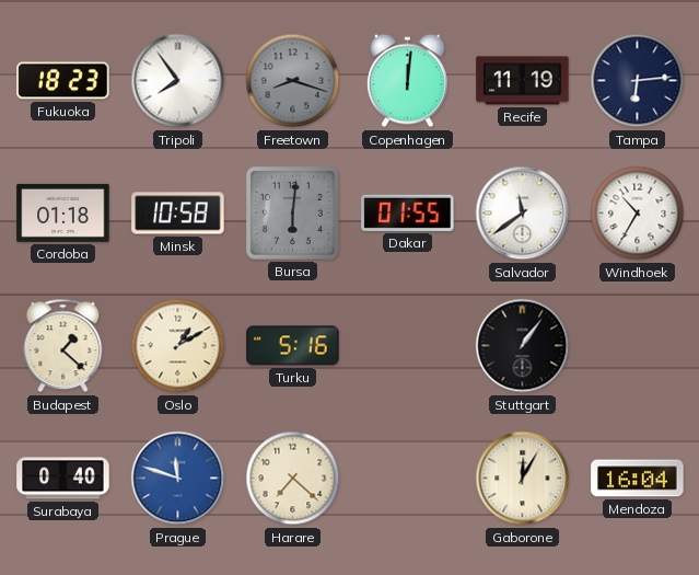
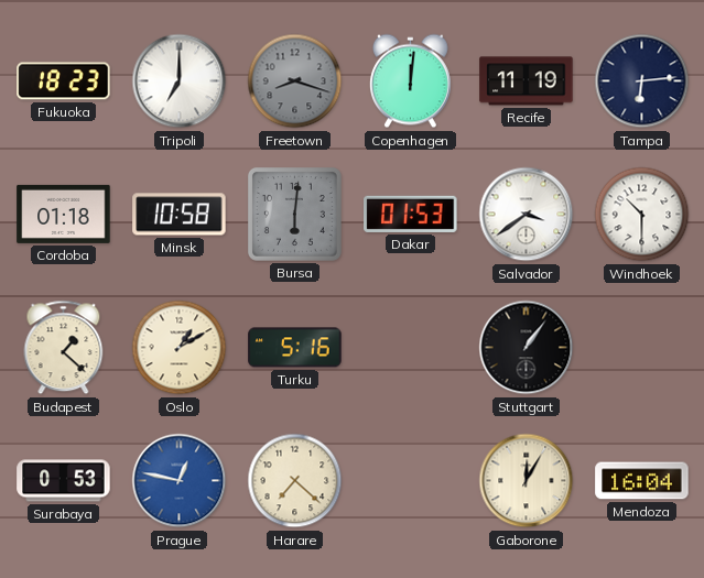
Tripoli: 7:54 -> 7:00 (180, 81)
Dakar: 01:55 -> 01:53 (411, 214)
Salvador: 11:39 -> 3:39 (527, 215)
Windhoek: 10:35 -> 10:30 (642, 215)
Surabaya: 0:40 -> 0:53 (64, 481)
Prague: 11:48 -> 12:47 (180, 481)
